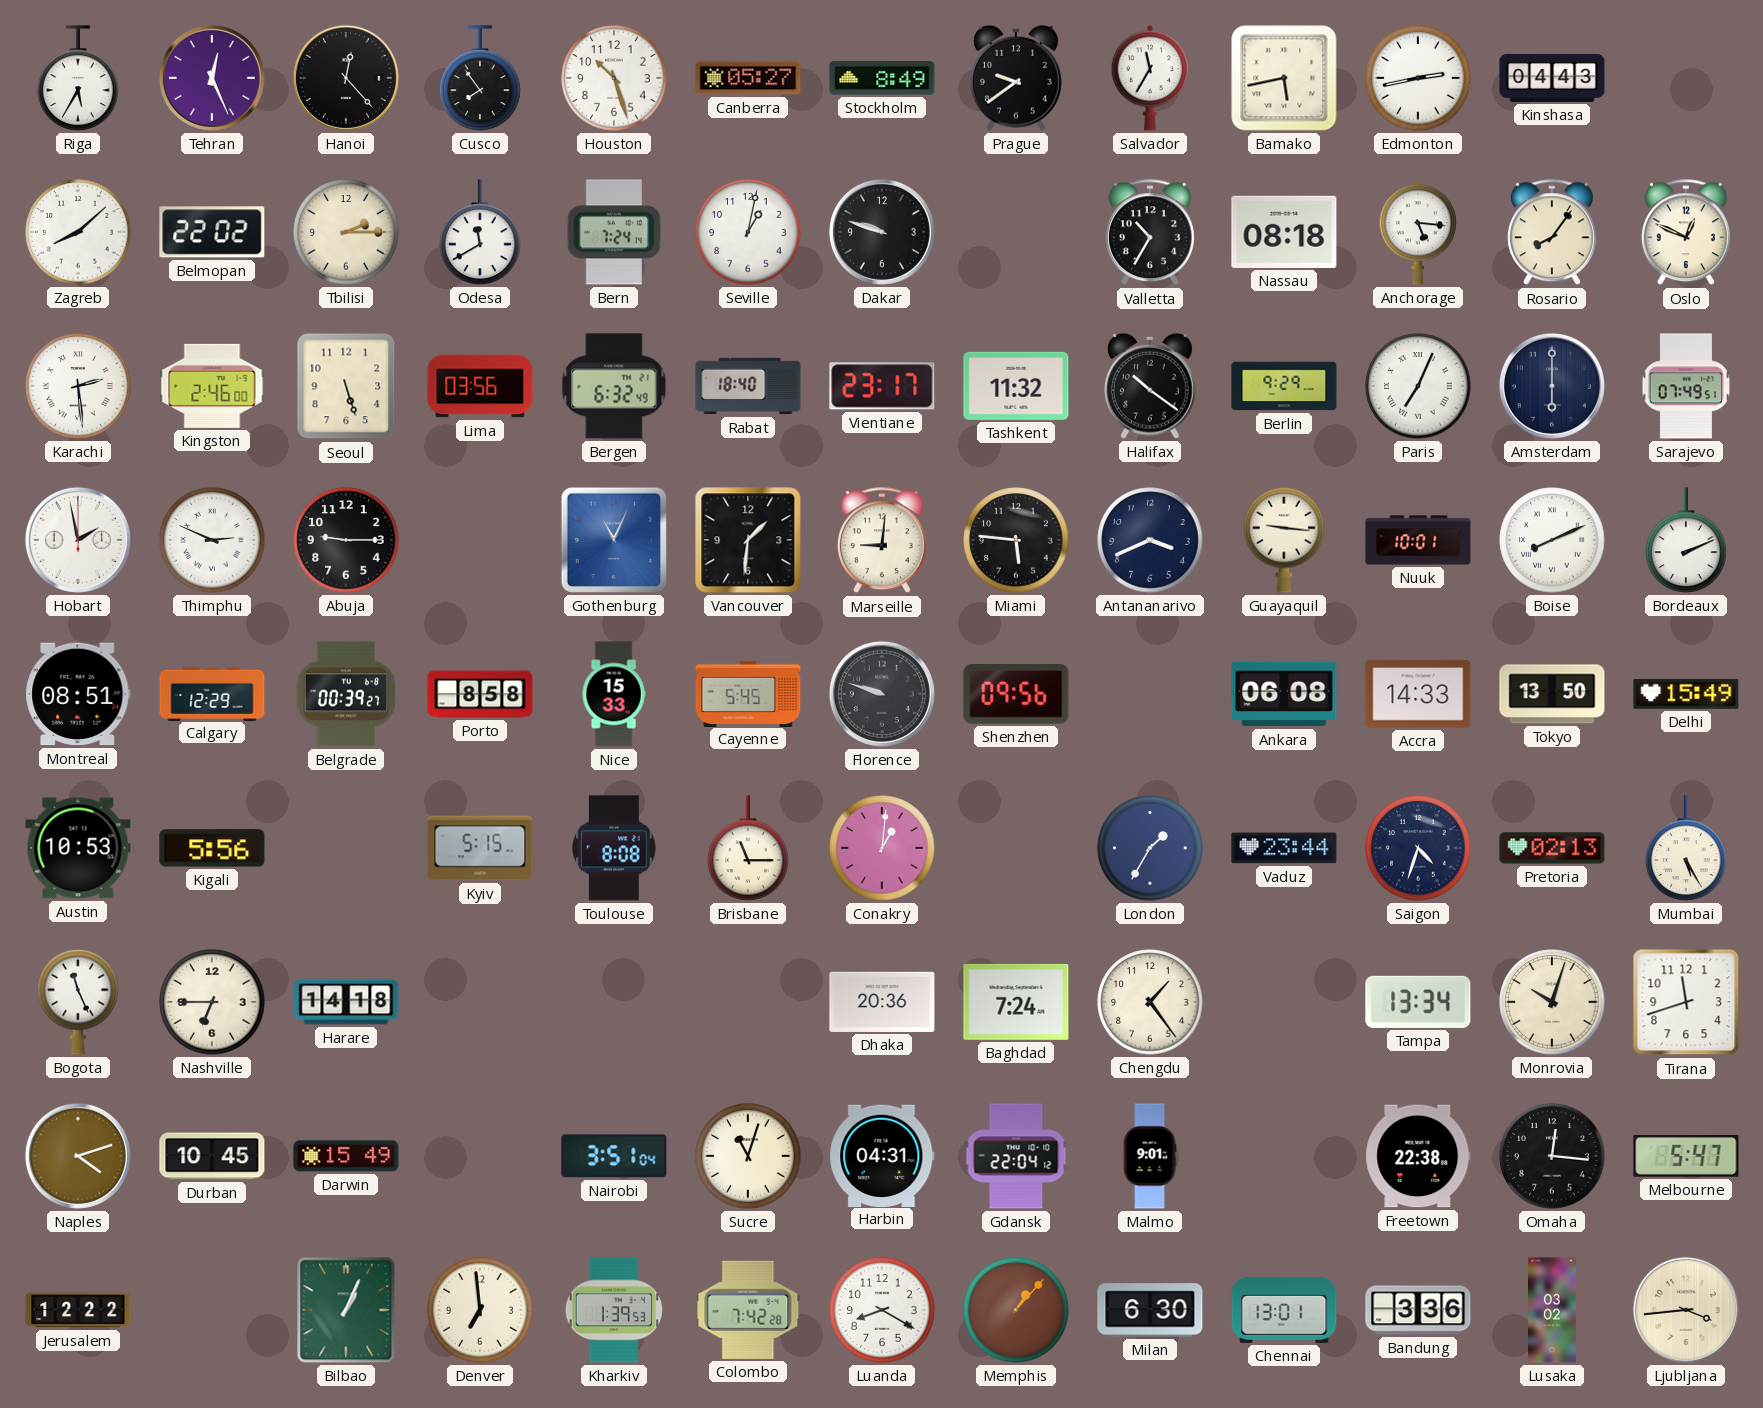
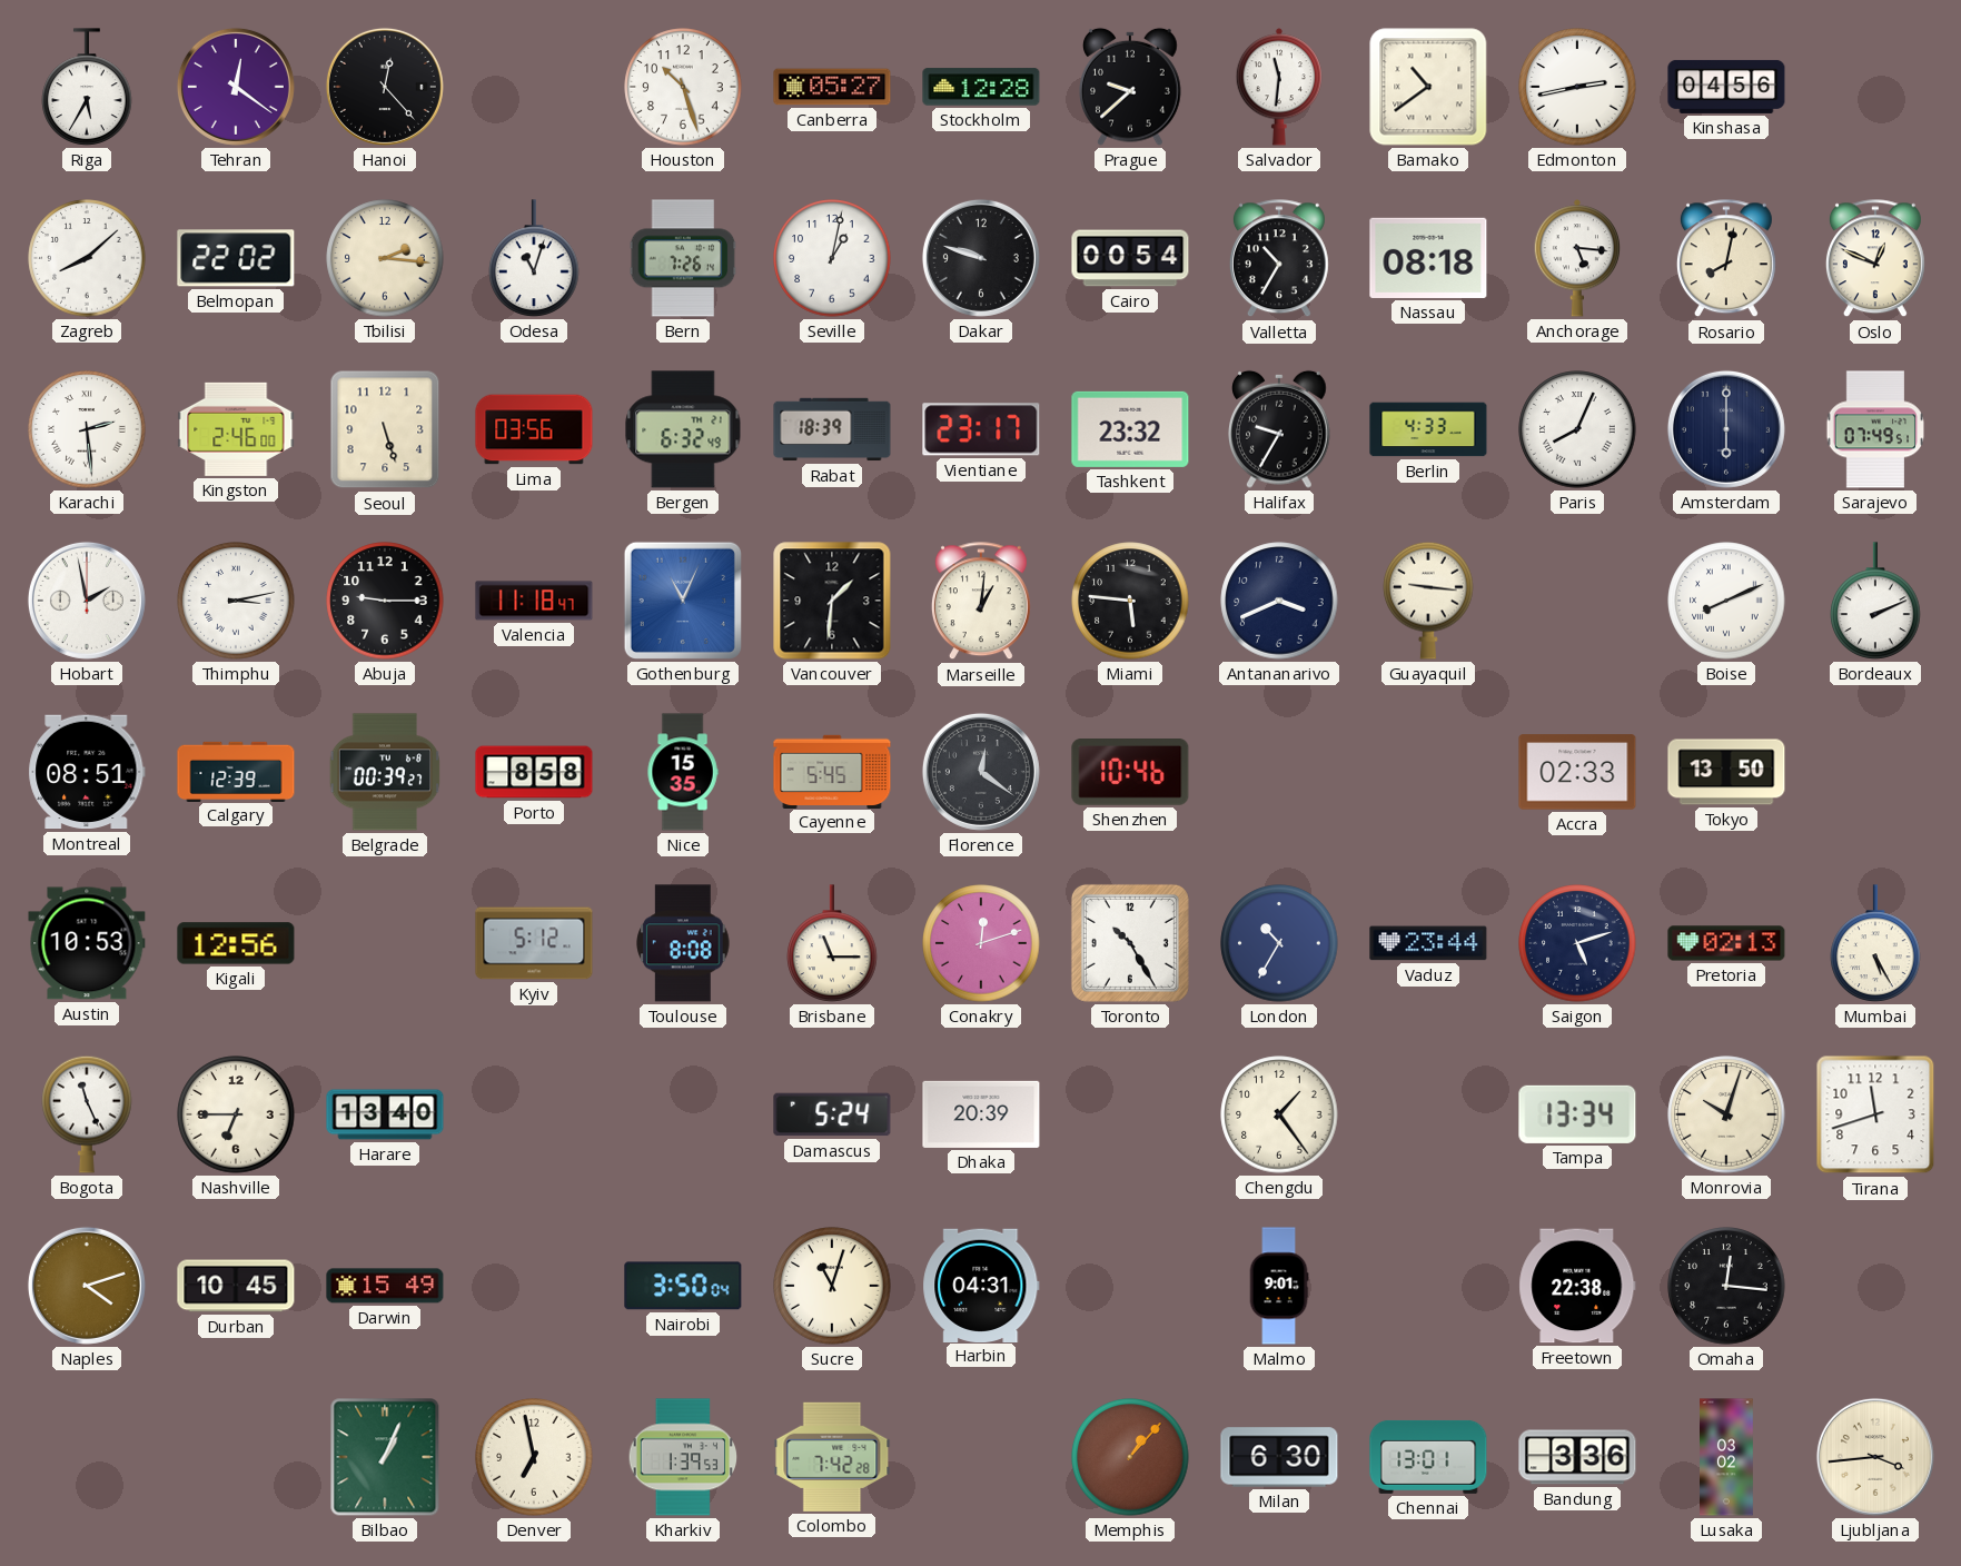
Tehran: 12:26 -> 12:21 (236, 87)
Cusco: 7:54 -> none (480, 78)
Stockholm: 8:49 -> 12:28 (981, 87)
Prague: 9:39 -> 9:38 (1130, 87)
Salvador: 11:35 -> 11:31 (1278, 87)
Bamako: 5:43 -> 10:39 (1428, 87)
Kinshasa: 04:43 -> 04:56 (1726, 87)
Tbilisi: 2:15 -> 2:16 (385, 258)
Odesa: 11:40 -> 11:03 (534, 258)
Bern: 7:24 -> 7:26 (683, 258)
Cairo: none -> 00:54 (1130, 258)
Rosario: 8:06 -> 8:02 (1726, 259)
Rabat: 18:40 -> 18:39 (832, 429)
Tashkent: 11:32 -> 23:32 (1130, 429)
Halifax: 10:21 -> 9:35 (1279, 429)
Berlin: 9:29 -> 4:33 (1428, 429)
Paris: 7:04 -> 8:04 (1577, 429)
Thimphu: 2:49 -> 3:13 (236, 601)
Valencia: none -> 11:18 (534, 601)
Marseille: 9:01 -> 1:01 (981, 602)
Nuuk: 10:01 -> none (1418, 540)
Calgary: 12:29 -> 12:39 (236, 771)
Nice: 15:33 -> 15:35 (683, 772)
Florence: 9:48 -> 12:21 (981, 772)
Shenzhen: 09:56 -> 10:46 (1130, 773)
Ankara: 06:08 -> none (1284, 694)
Accra: 14:33 -> 02:33 (1577, 772)
Delhi: 15:49 -> none (1686, 694)
Kigali: 5:56 -> 12:56 (236, 943)
Kyiv: 5:15 -> 5:12 (534, 943)
Conakry: 1:01 -> 12:12 (981, 943)
Toronto: none -> 10:25 (1130, 943)
London: 1:35 -> 10:35 (1279, 943)
Saigon: 4:33 -> 5:12 (1577, 943)
Harare: 14:18 -> 13:40 (385, 1114)
Damascus: none -> 5:24 (832, 1114)
Dhaka: 20:36 -> 20:39 (981, 1114)
Baghdad: 7:24 -> none (1016, 1002)
Nairobi: 3:51 -> 3:50 (683, 1286)
Gdansk: 22:04 -> none (1016, 1156)
Melbourne: 5:47 -> none (1686, 1156)
Jerusalem: 12:22 -> none (78, 1310)
Denver: 6:59 -> 6:58 (534, 1457)
Luanda: 8:20 -> none (882, 1310)
